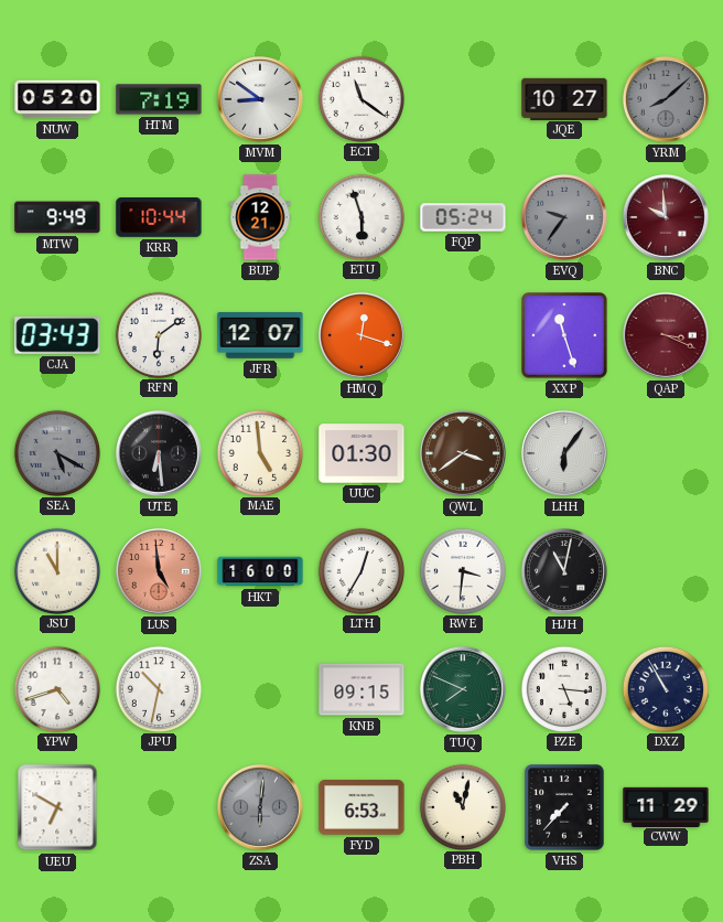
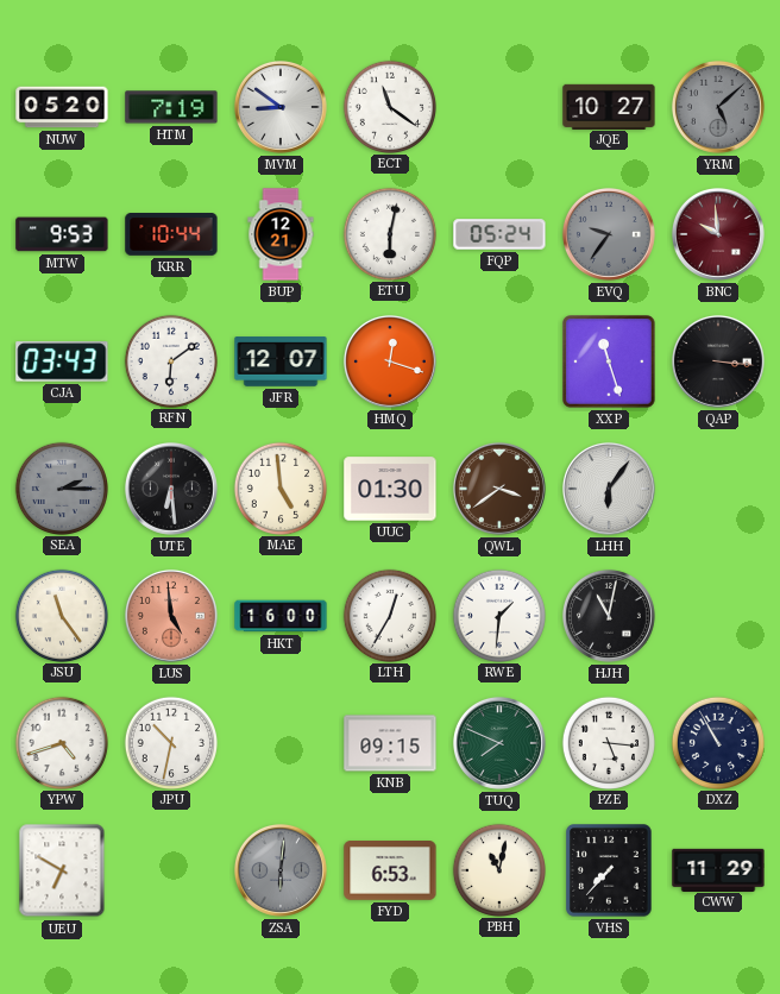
YRM: 8:08 -> 5:08 (718, 107)
MTW: 9:49 -> 9:53 (62, 234)
ETU: 5:57 -> 6:02 (389, 233)
QAP: 3:19 -> 3:16 (718, 361)
QAP dial: burgundy -> black (718, 361)
SEA: 5:20 -> 2:15 (61, 487)
JSU: 11:00 -> 11:24 (61, 615)
RWE: 3:31 -> 1:31 (498, 615)
